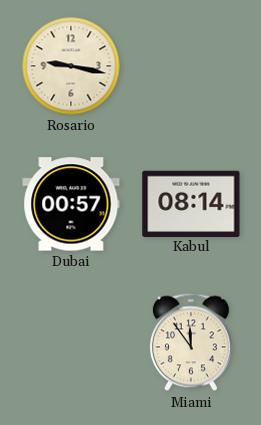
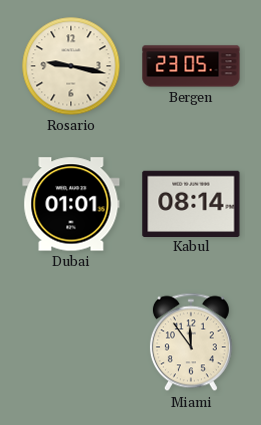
Bergen: none -> 23:05 (191, 66)
Dubai: 00:57 -> 01:01 (71, 204)
